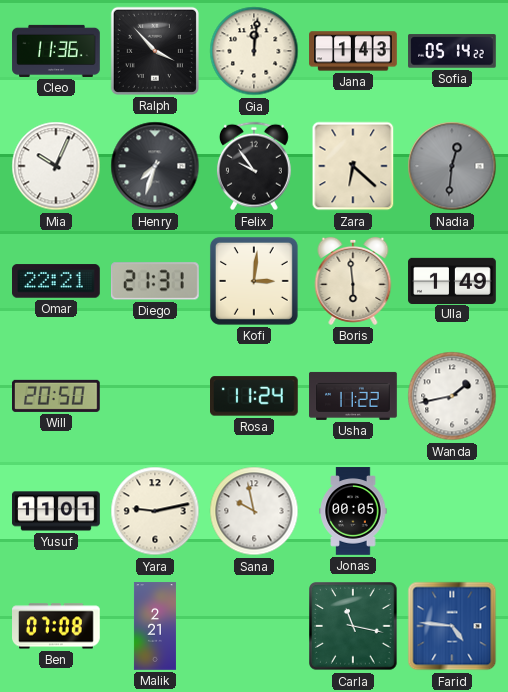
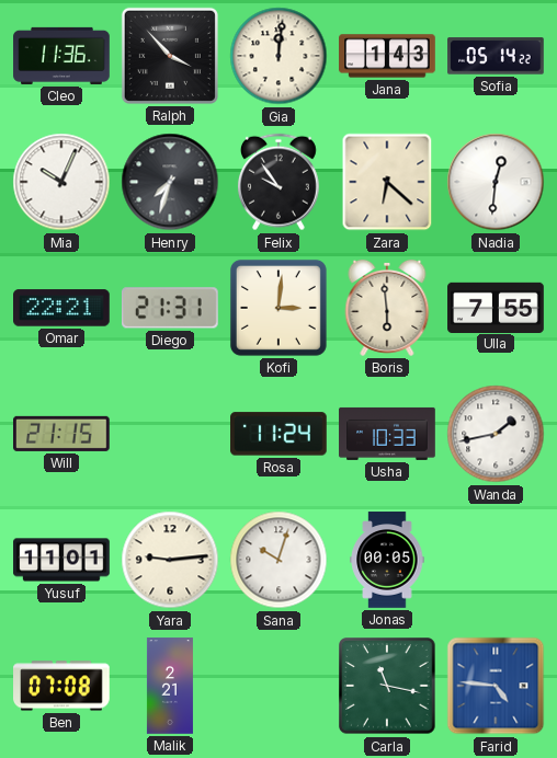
Nadia dial: grey -> white (496, 182)
Ulla: 1:49 -> 7:55 (496, 307)
Will: 20:50 -> 21:15 (62, 434)
Usha: 11:22 -> 10:33 (387, 434)
Yara: 9:13 -> 9:14 (170, 560)
Sana: 9:58 -> 10:03 (278, 560)
